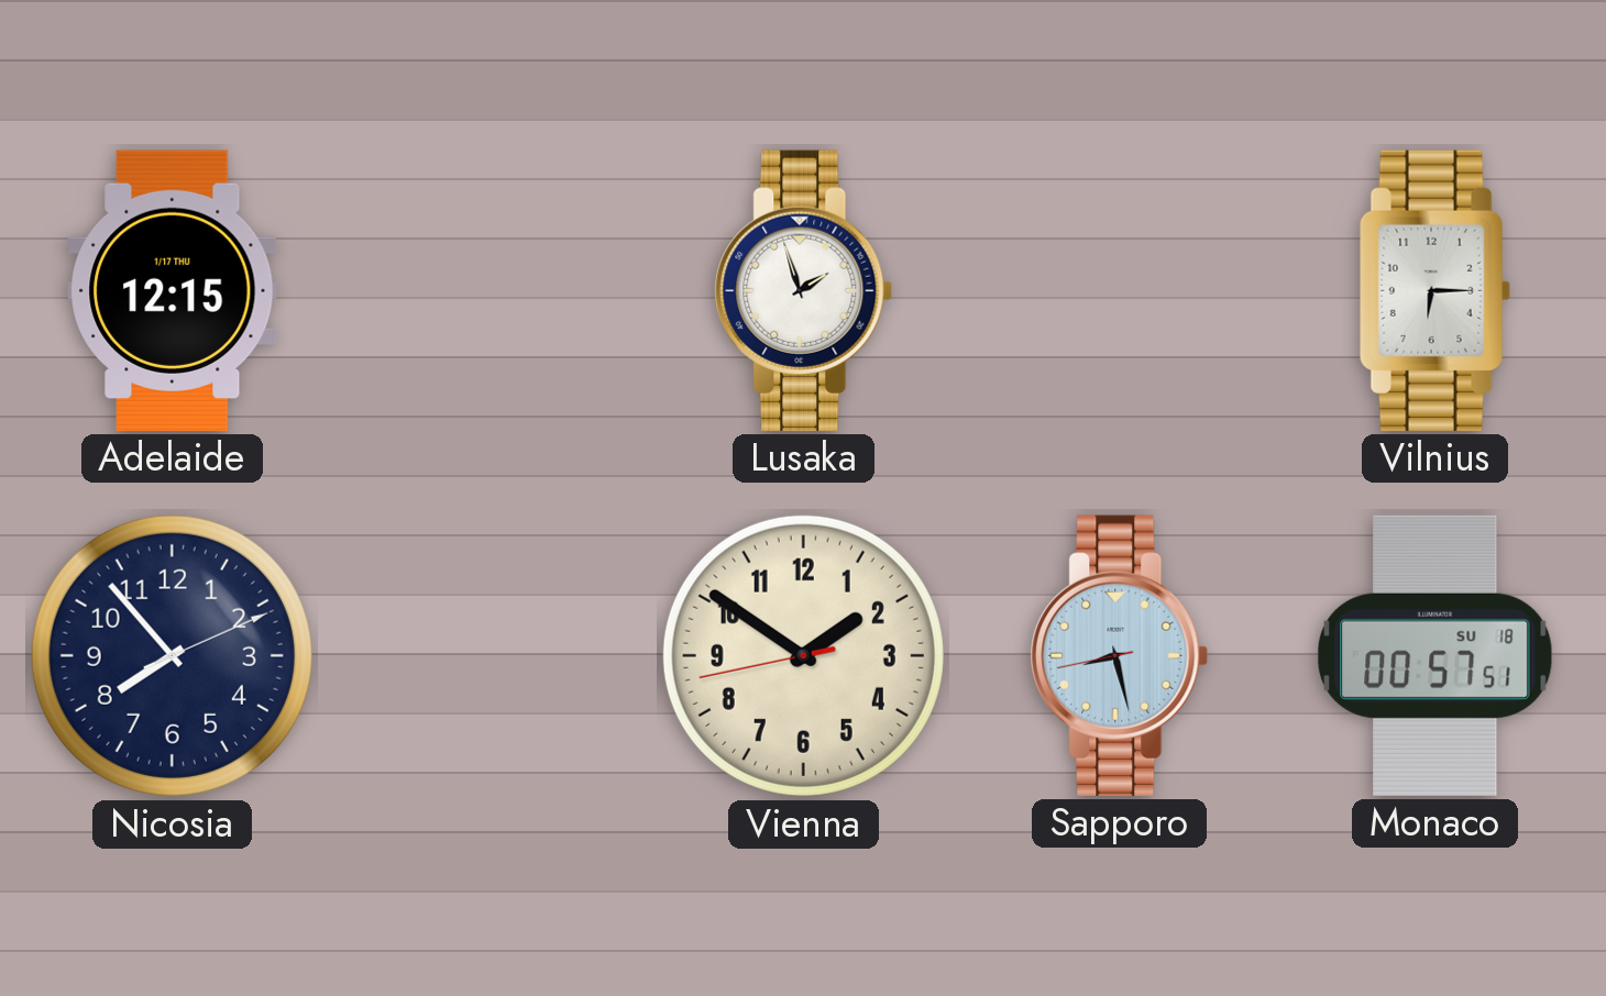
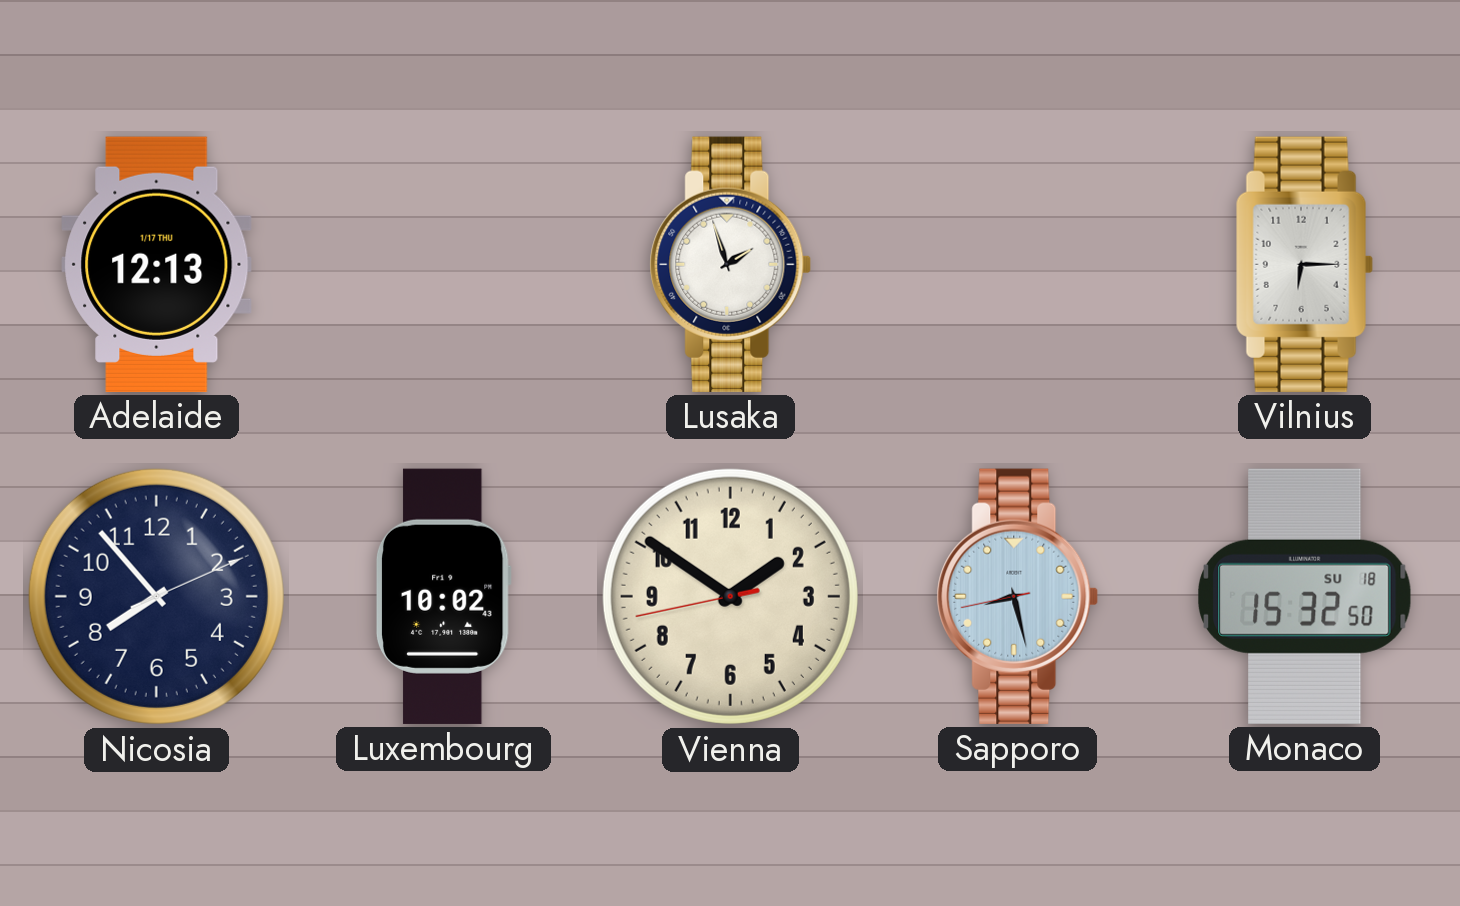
Adelaide: 12:15 -> 12:13 (157, 264)
Luxembourg: none -> 10:02 (443, 596)
Monaco: 00:57 -> 15:32 (1305, 596)
